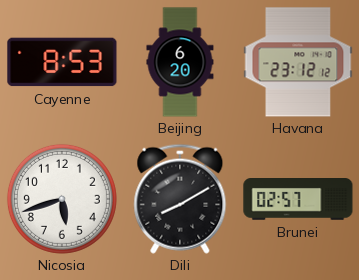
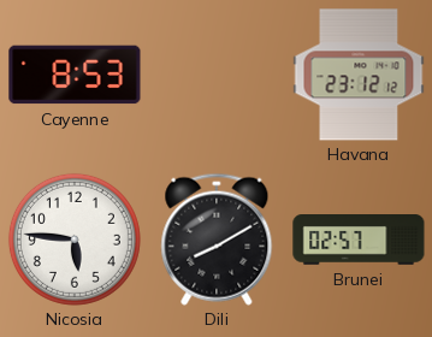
Beijing: 6:20 -> none (180, 62)
Nicosia: 5:42 -> 5:46 (75, 240)
